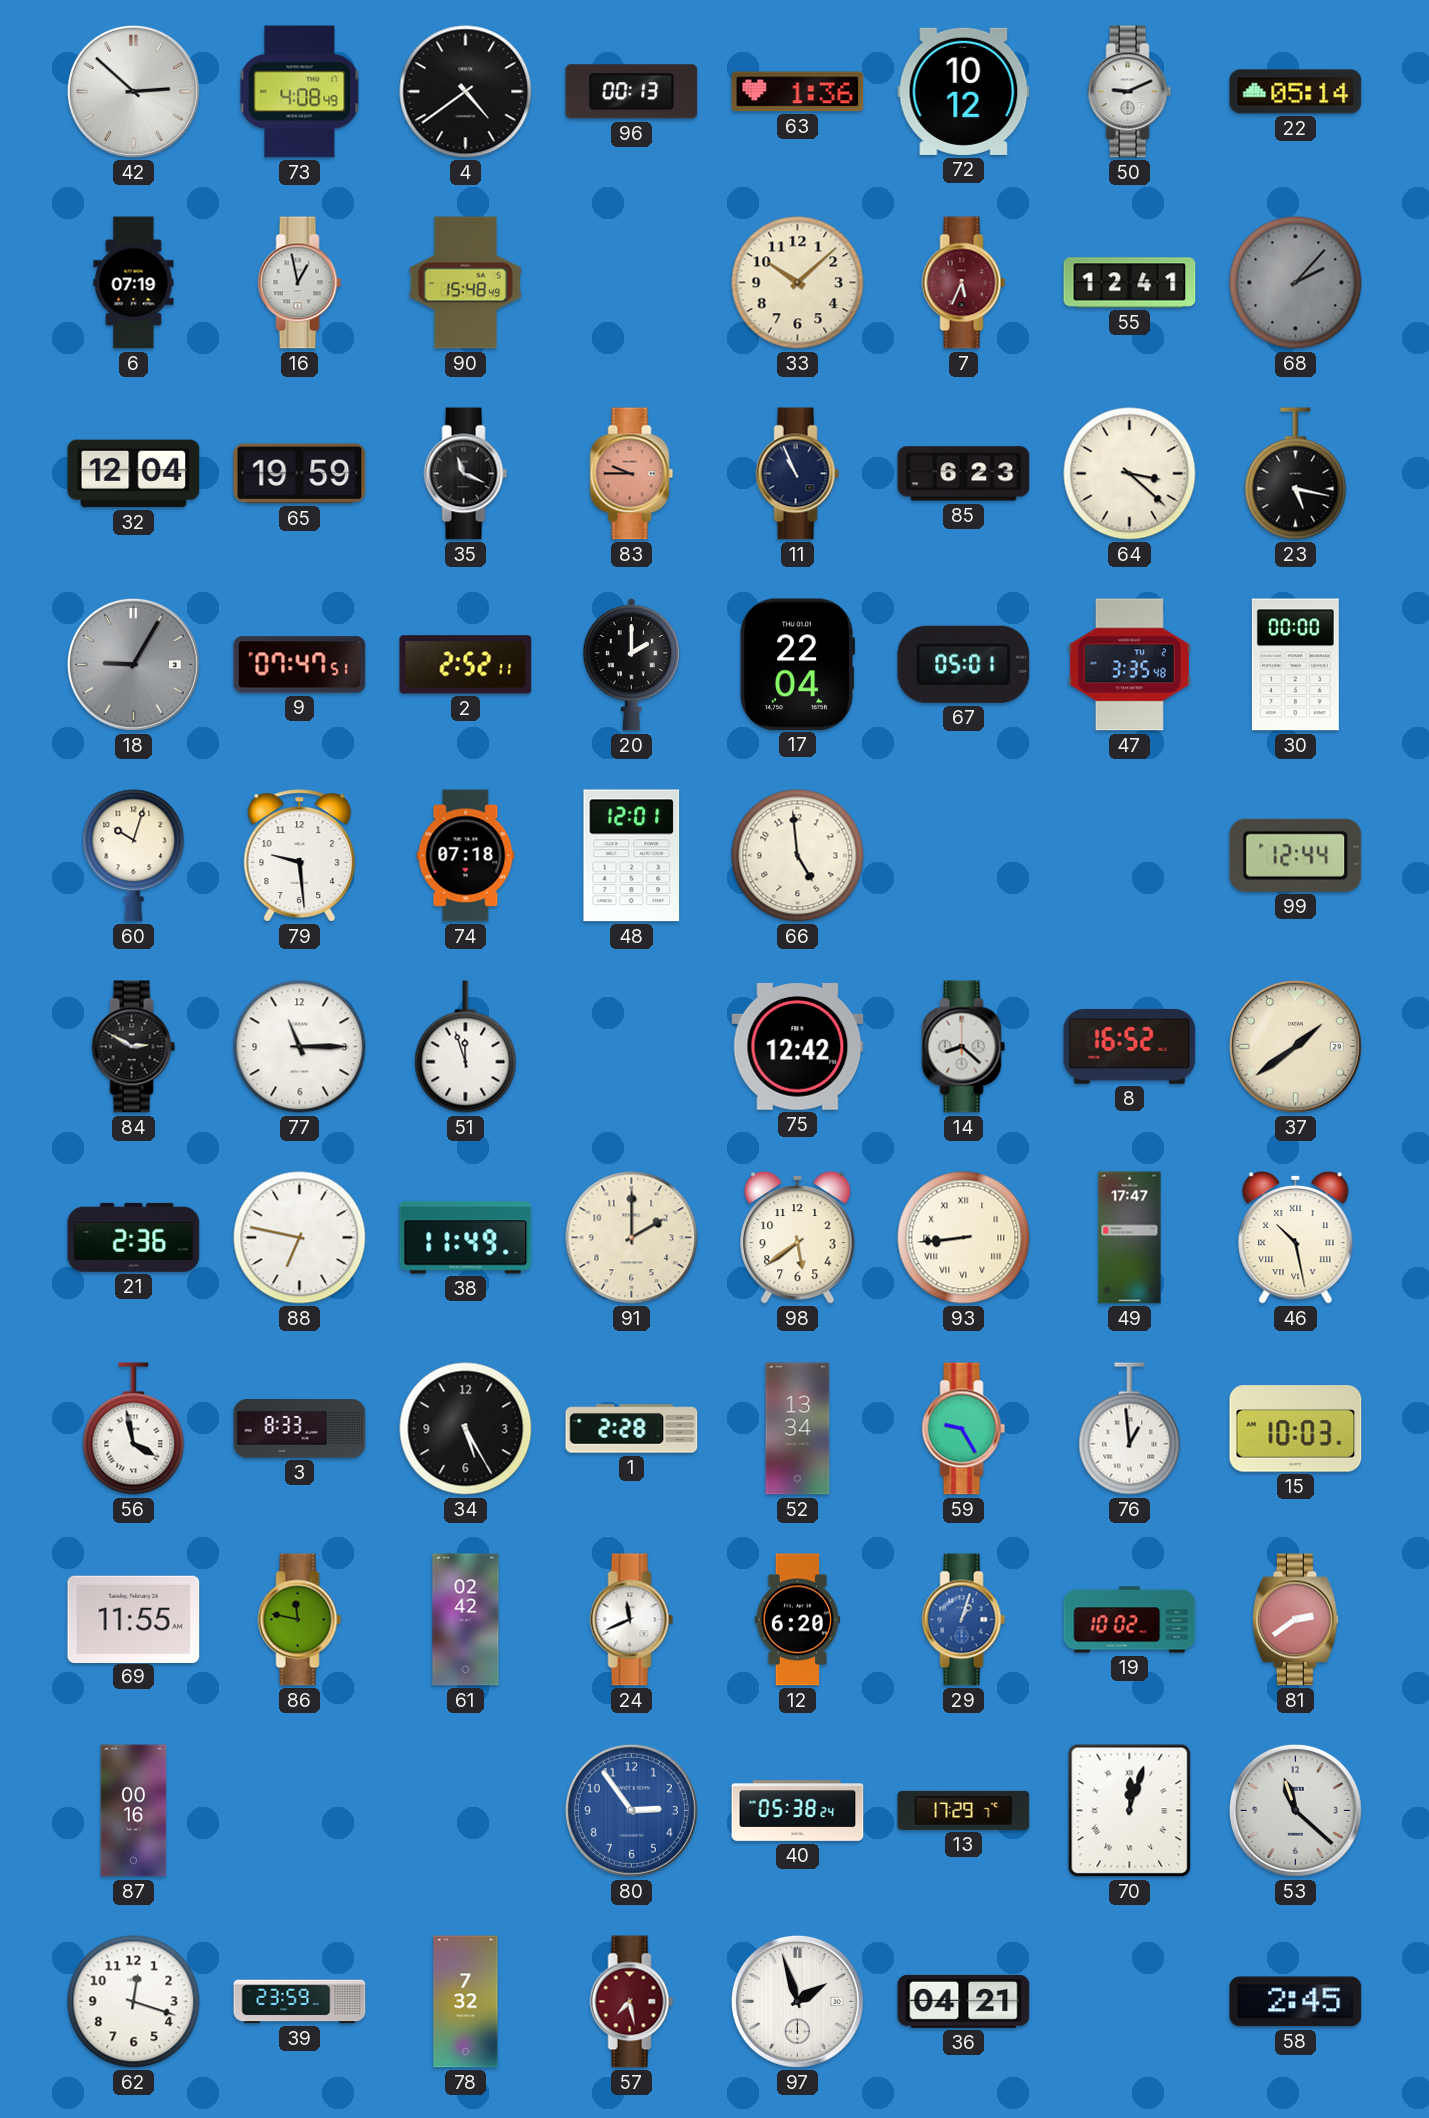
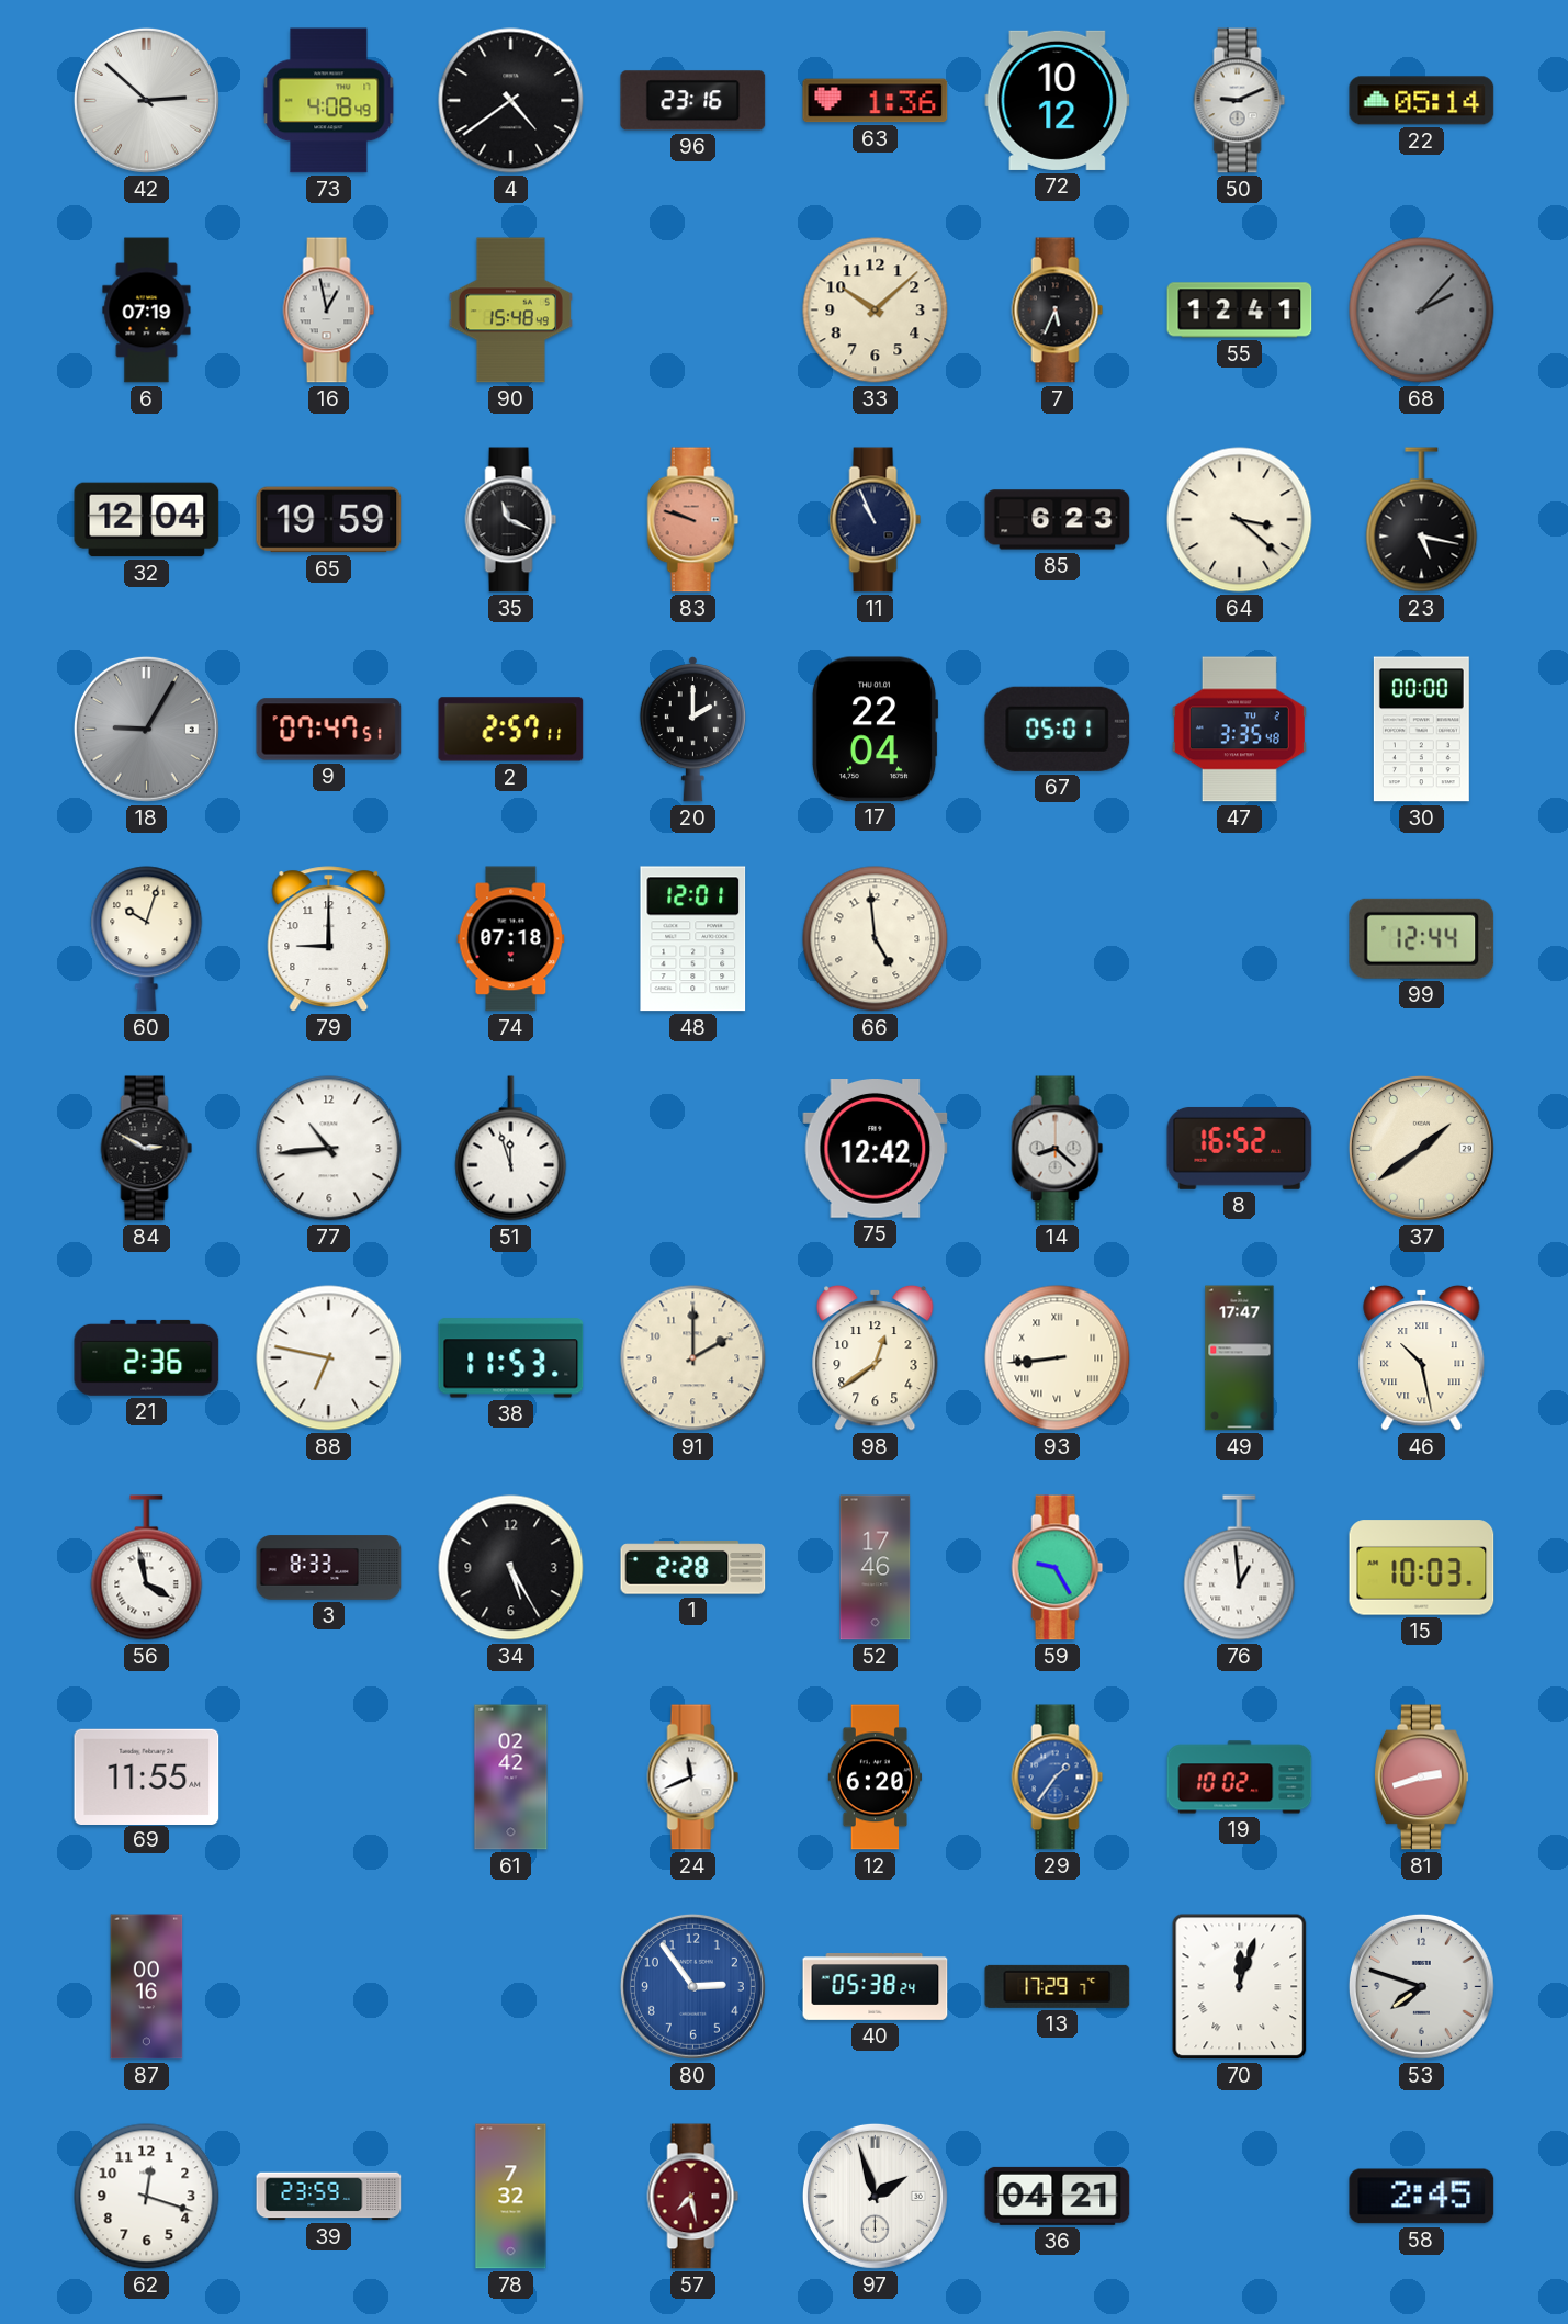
96: 00:13 -> 23:16 (693, 101)
7 dial: burgundy -> black (1058, 311)
83: 9:45 -> 9:48 (693, 520)
2: 2:52 -> 2:57 (511, 730)
79: 9:29 -> 9:00 (329, 939)
77: 11:15 -> 10:44 (329, 1149)
38: 11:49 -> 11:53 (511, 1358)
98: 5:39 -> 12:39 (876, 1357)
52: 13:34 -> 17:46 (876, 1568)
86: 11:47 -> none (300, 1620)
29: 1:03 -> 1:36 (1058, 1778)
81: 2:39 -> 2:42 (1421, 1778)
53: 11:22 -> 7:48 (1421, 1986)
